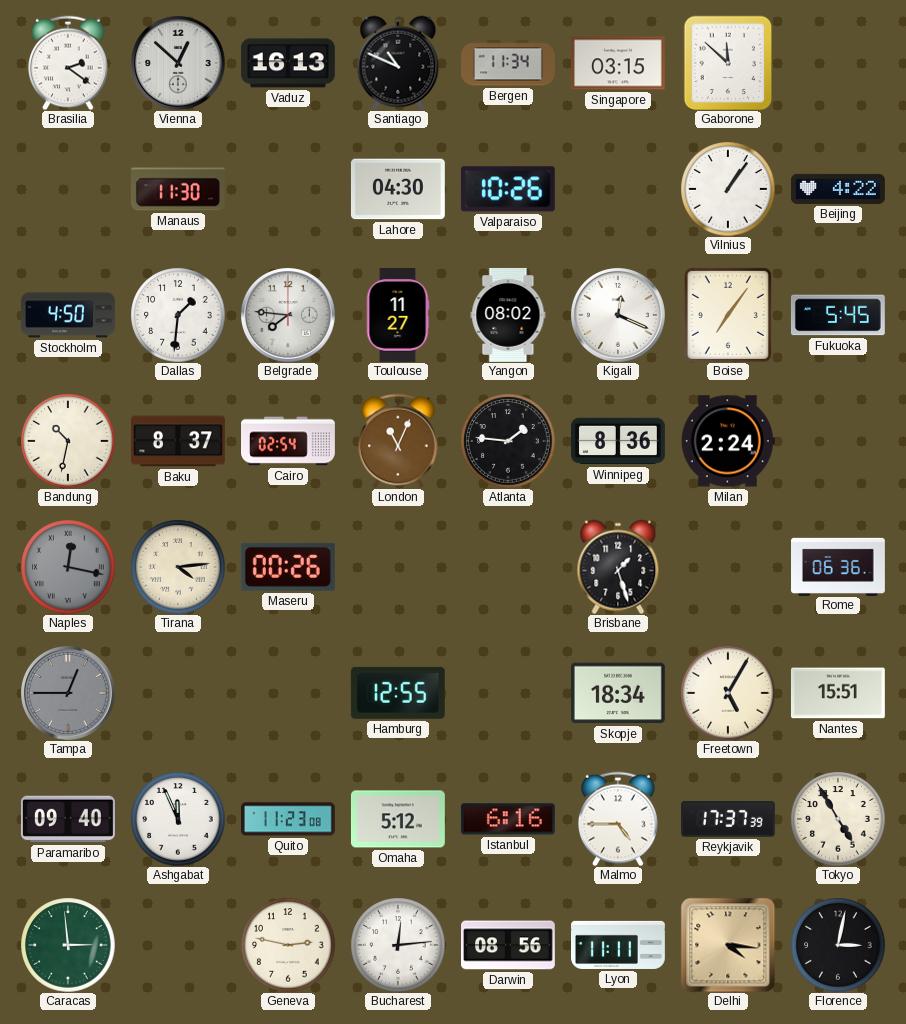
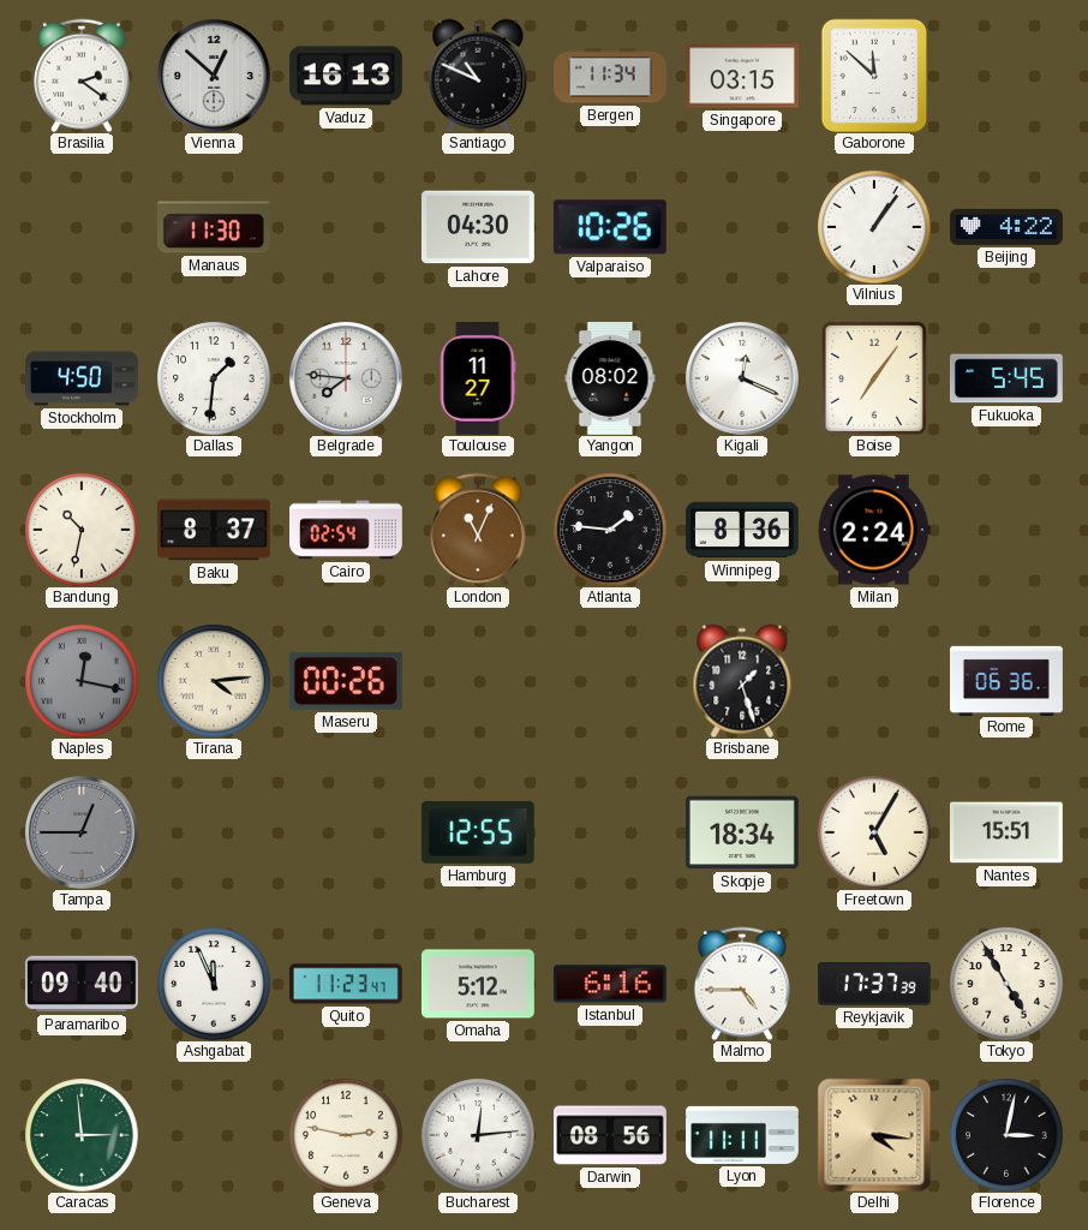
Quito: 11:23:08 -> 11:23:47 (346, 984)
